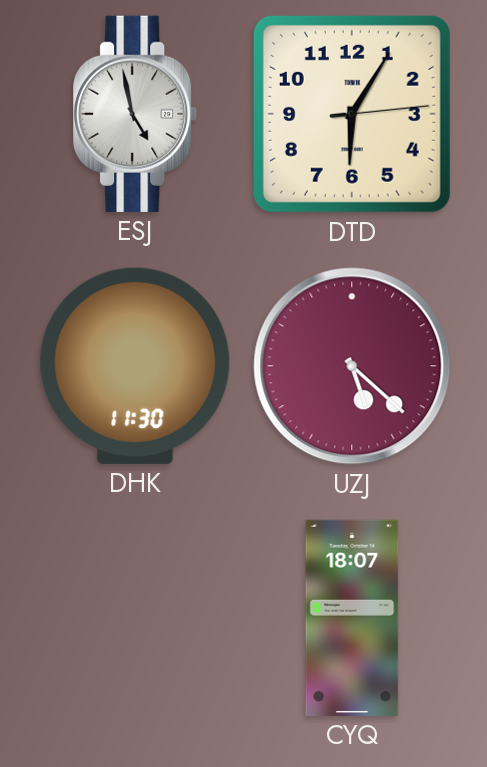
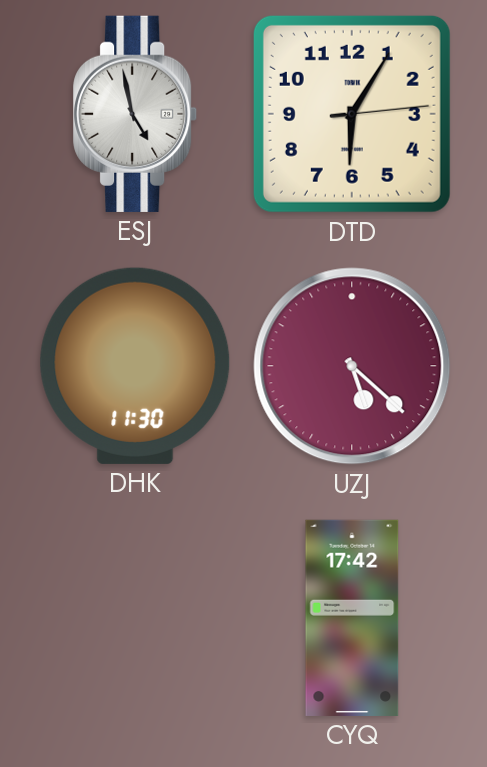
CYQ: 18:07 -> 17:42 (352, 618)
